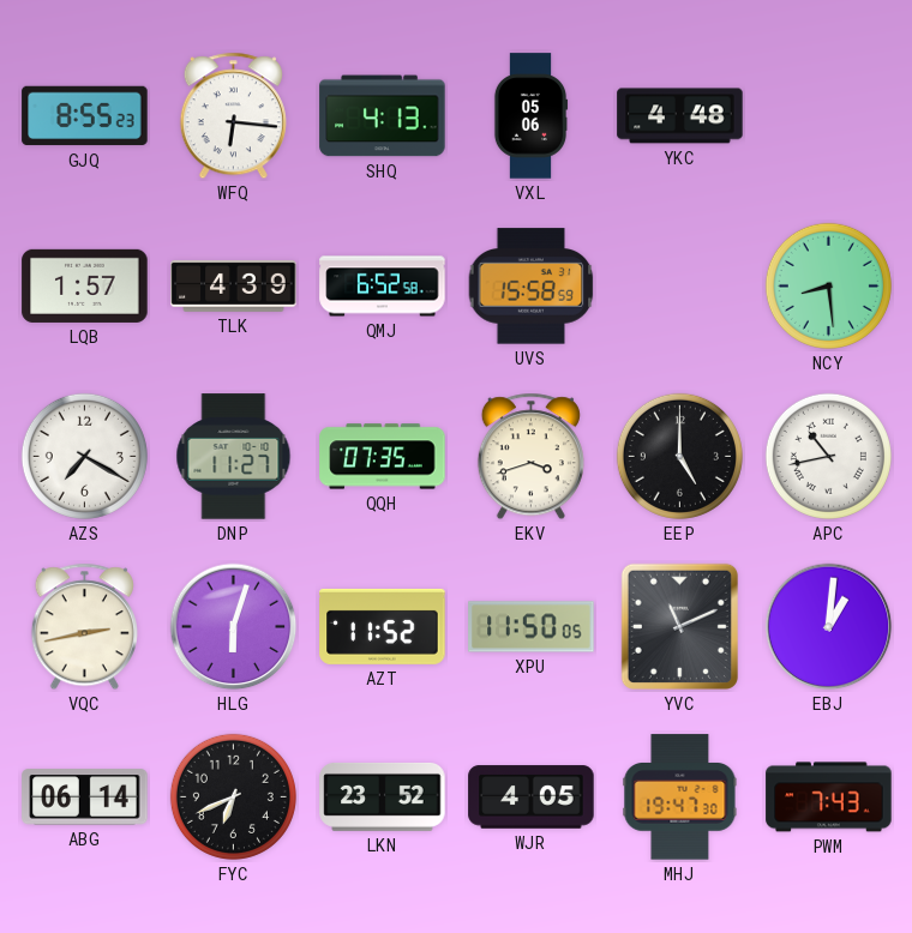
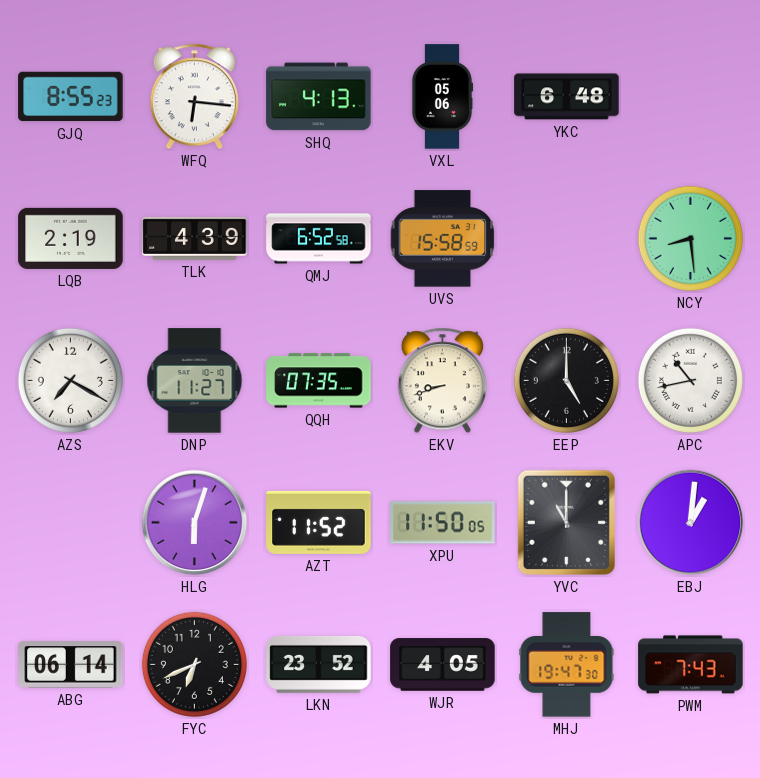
YKC: 4:48 -> 6:48 (567, 97)
LQB: 1:57 -> 2:19 (71, 238)
EKV: 3:42 -> 8:42 (442, 381)
VQC: 2:43 -> none (84, 627)
YVC: 11:11 -> 11:00 (566, 522)
